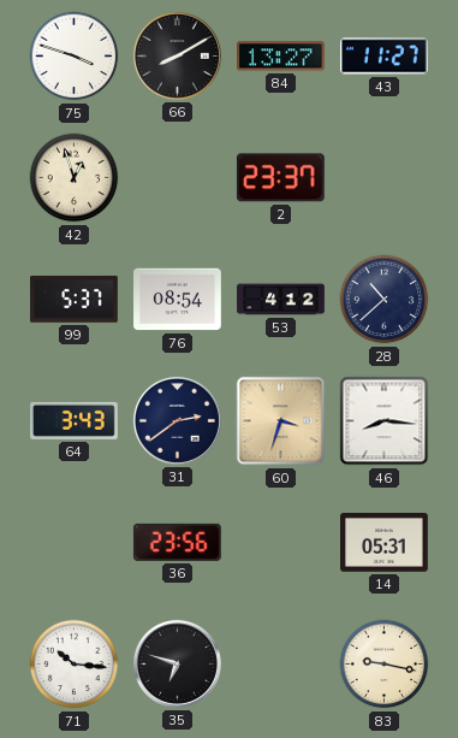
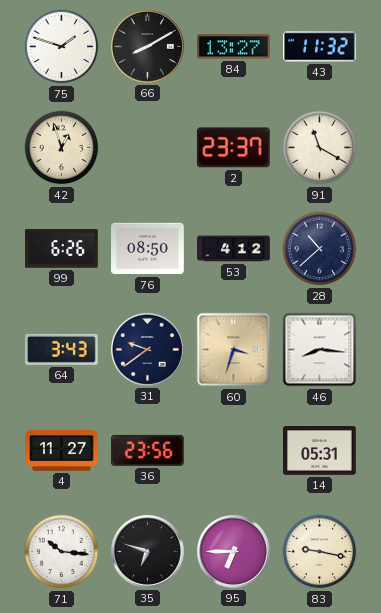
75: 3:48 -> 1:48 (62, 47)
43: 11:27 -> 11:32 (320, 47)
91: none -> 11:20 (320, 148)
99: 5:37 -> 6:26 (62, 249)
76: 08:54 -> 08:50 (148, 249)
31: 2:39 -> 9:39 (147, 349)
4: none -> 11:27 (62, 450)
95: none -> 6:45 (233, 551)
